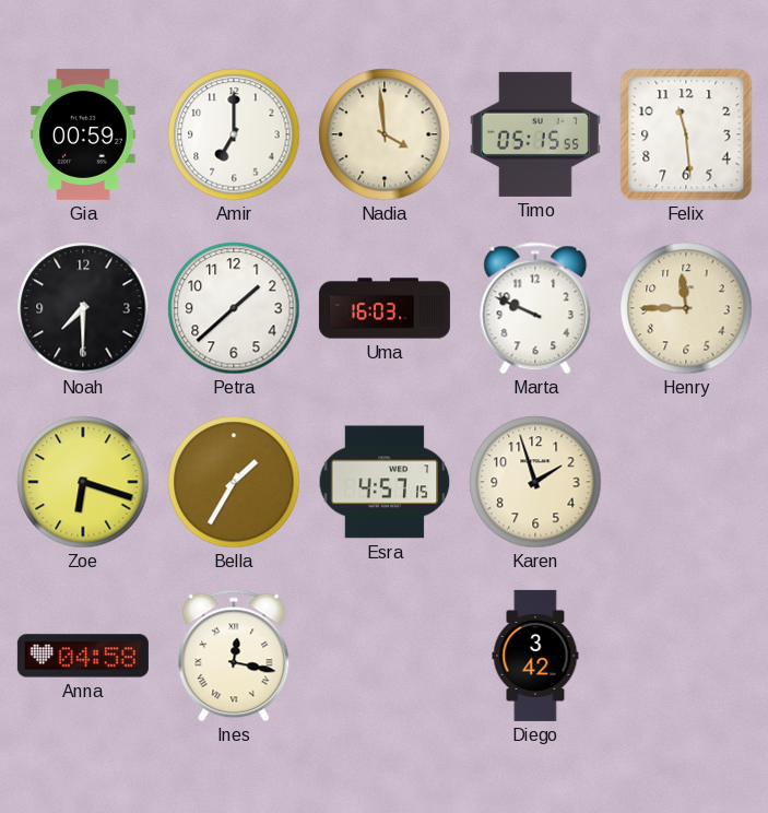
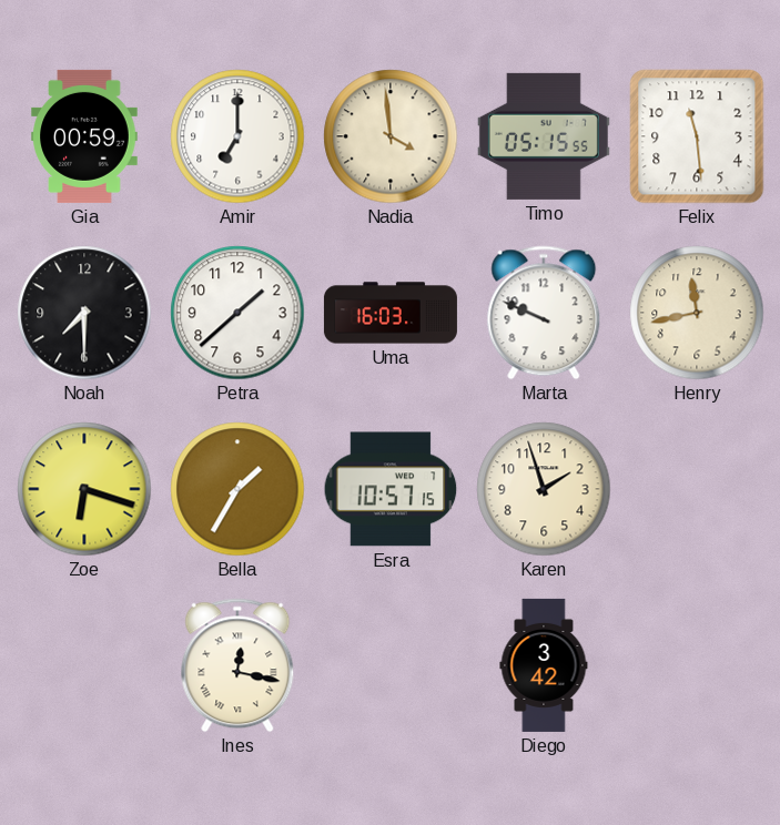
Henry: 11:45 -> 11:43 (697, 313)
Esra: 4:57 -> 10:57 (391, 489)
Anna: 04:58 -> none (83, 656)
